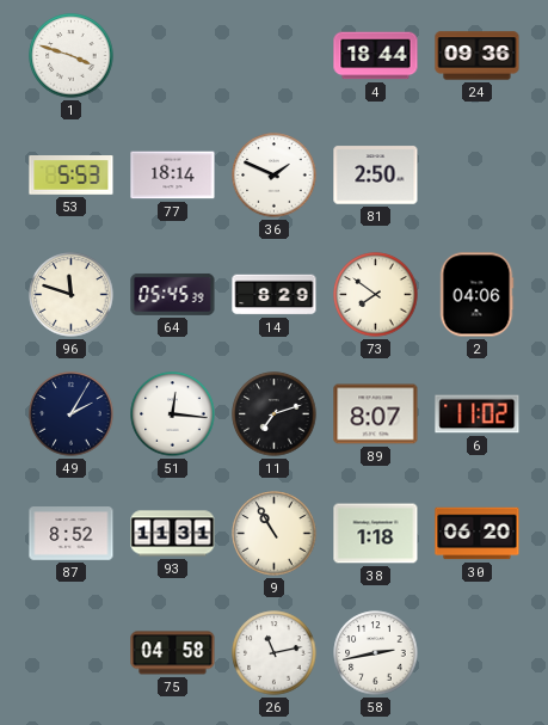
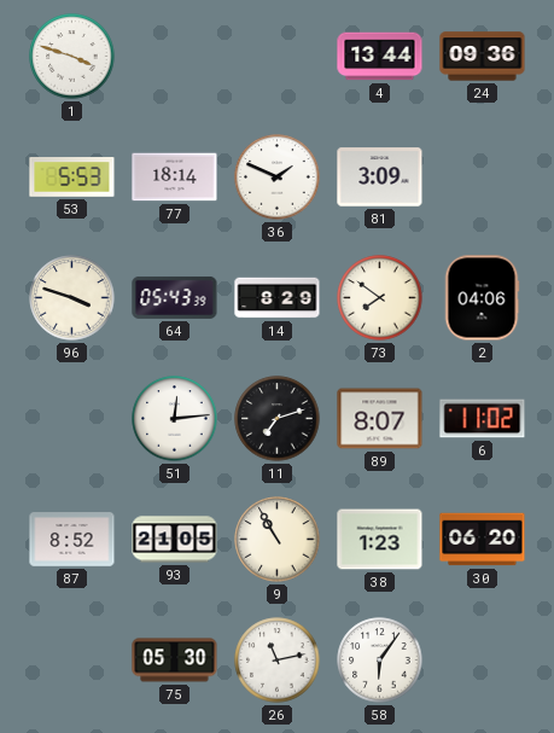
4: 18:44 -> 13:44 (380, 57)
81: 2:50 -> 3:09 (380, 178)
96: 11:48 -> 3:48 (72, 298)
64: 05:45 -> 05:43 (175, 297)
49: 2:05 -> none (72, 414)
51: 12:16 -> 12:14 (175, 419)
93: 11:31 -> 21:05 (175, 540)
38: 1:18 -> 1:23 (380, 540)
75: 04:58 -> 05:30 (175, 661)
58: 2:43 -> 6:06 (380, 661)
